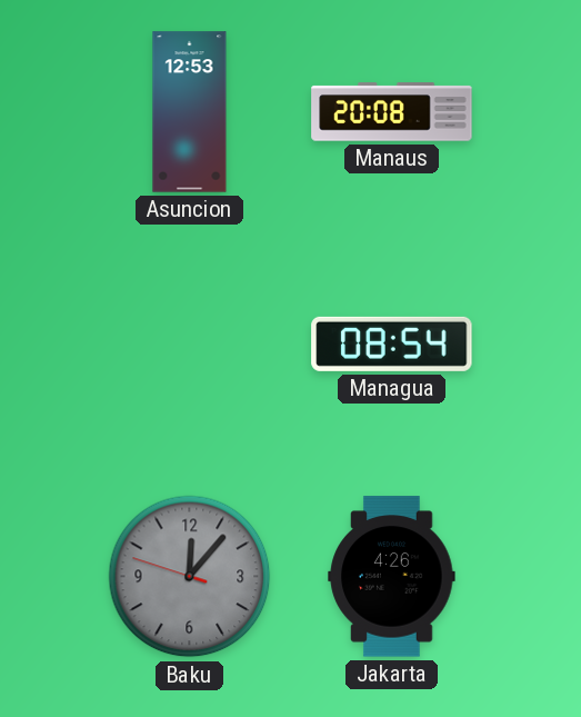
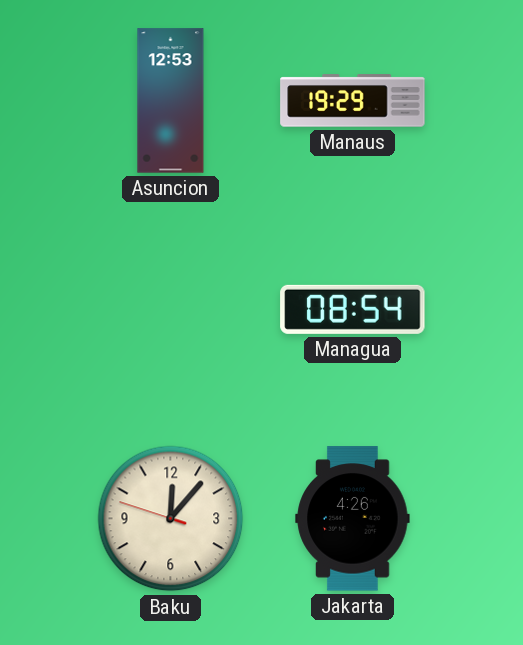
Manaus: 20:08 -> 19:29 (353, 101)
Baku dial: grey -> cream (171, 519)
